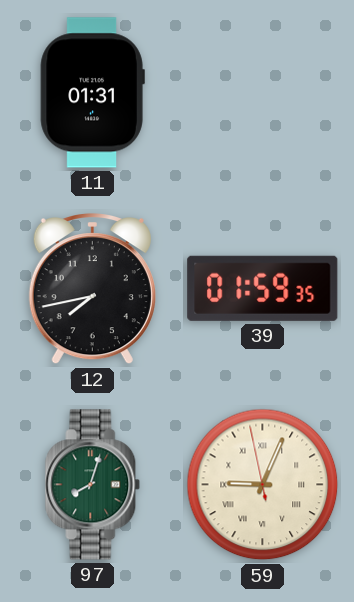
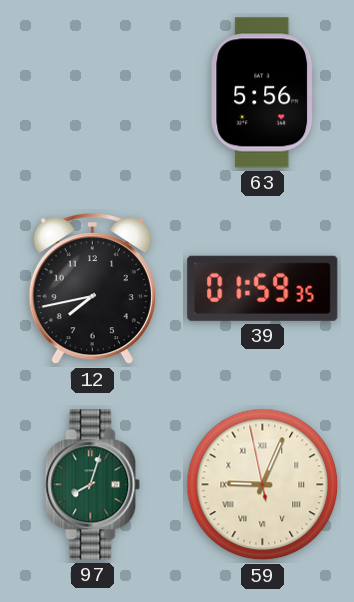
11: 01:31 -> none (92, 93)
63: none -> 5:56 (263, 93)
